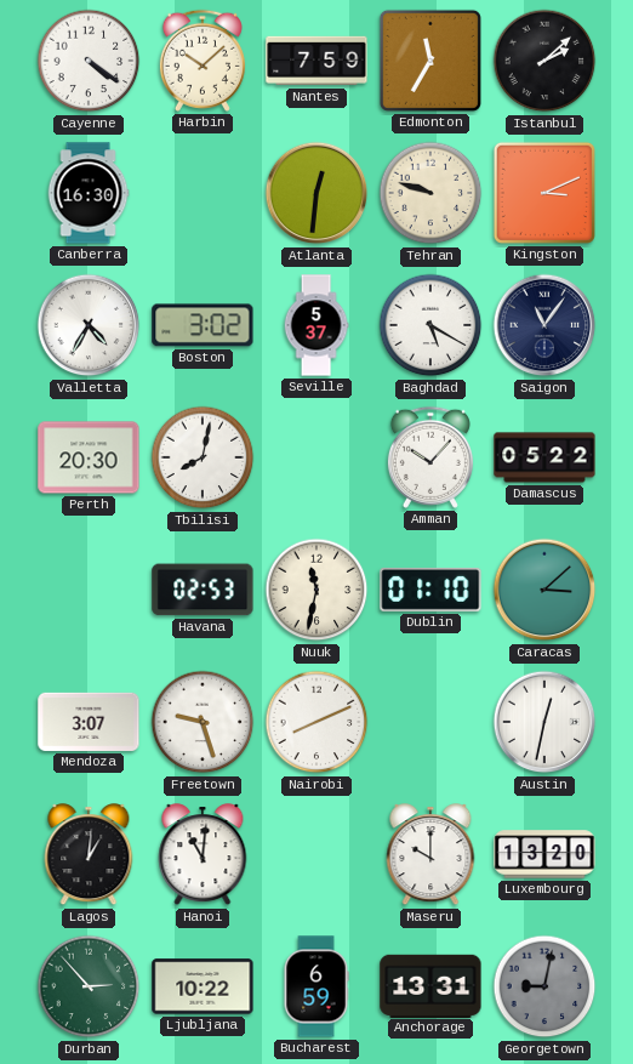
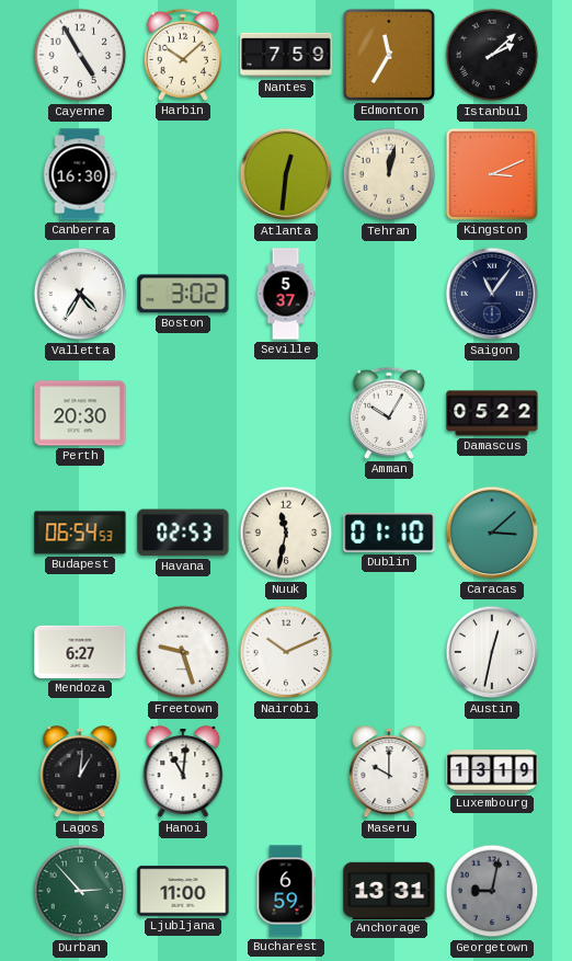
Cayenne: 4:21 -> 4:55 (80, 55)
Tehran: 9:48 -> 12:02 (389, 174)
Baghdad: 5:20 -> none (430, 325)
Tbilisi: 8:02 -> none (203, 457)
Amman: 10:07 -> 10:05 (389, 413)
Budapest: none -> 06:54 (80, 533)
Mendoza: 3:07 -> 6:27 (80, 652)
Nairobi: 8:11 -> 10:11 (286, 652)
Luxembourg: 13:20 -> 13:19 (492, 771)
Ljubljana: 10:22 -> 11:00 (183, 891)
